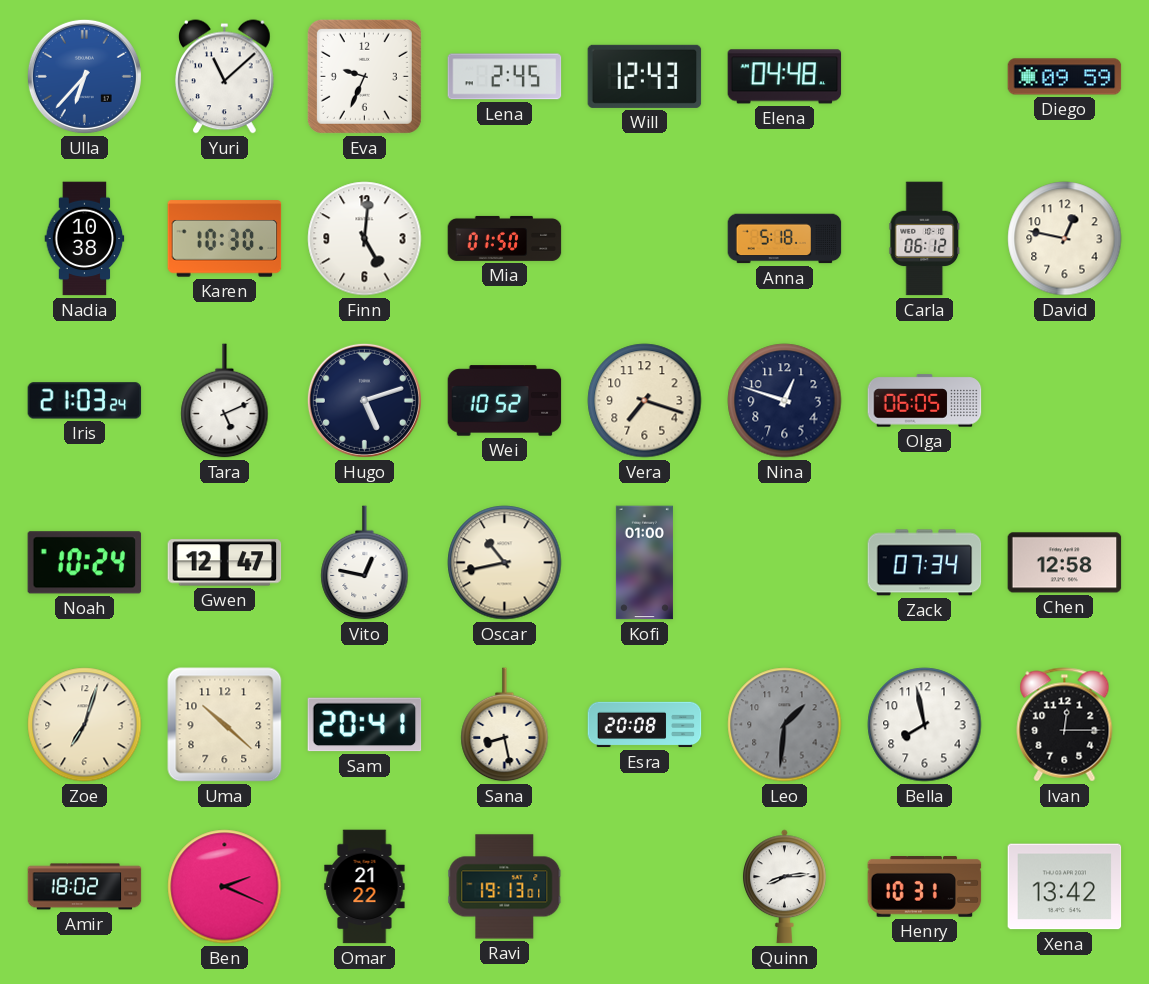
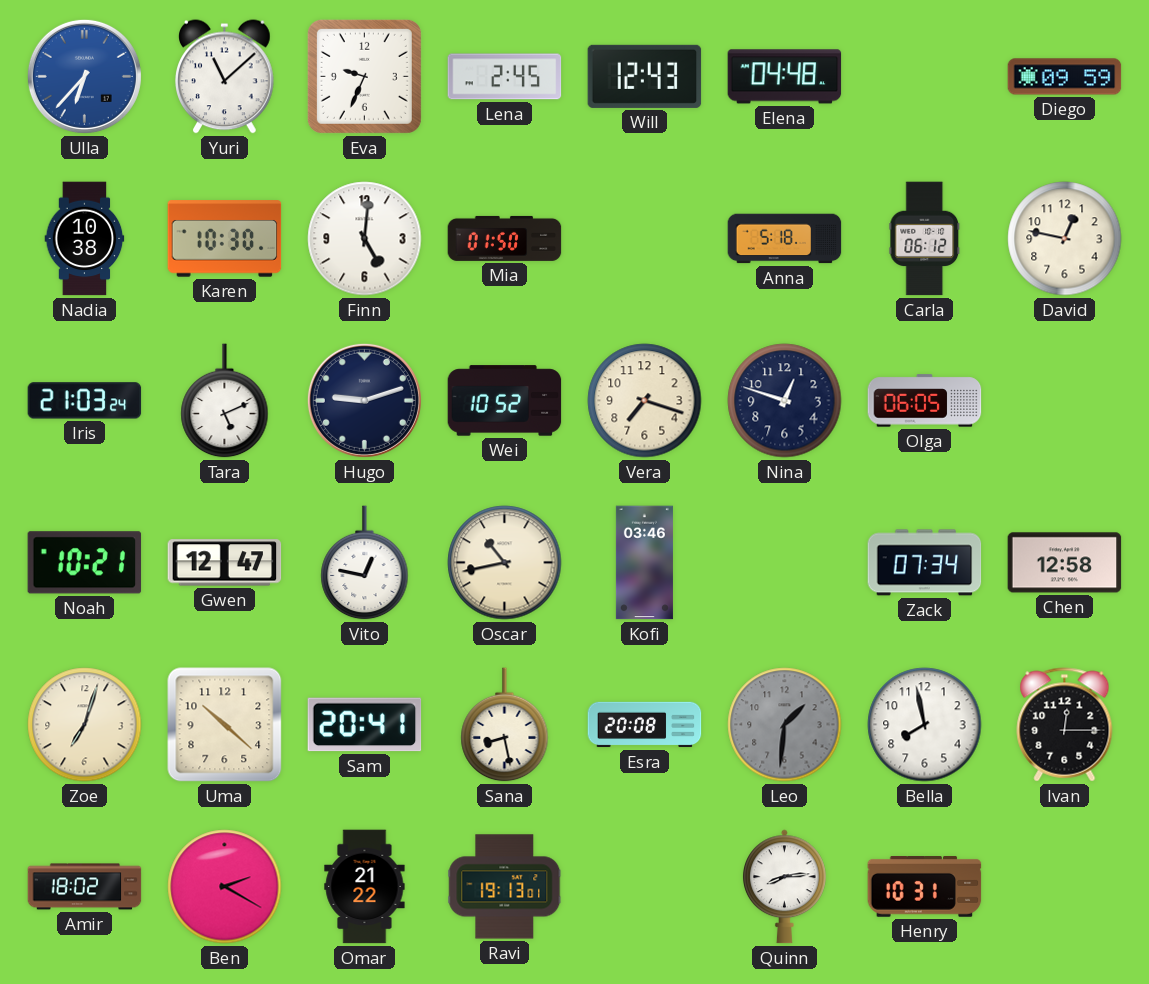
Hugo: 5:12 -> 9:12 (364, 400)
Noah: 10:24 -> 10:21 (85, 563)
Kofi: 01:00 -> 03:46 (644, 563)
Ben: 2:19 -> 2:20 (225, 887)
Xena: 13:42 -> none (1065, 887)
